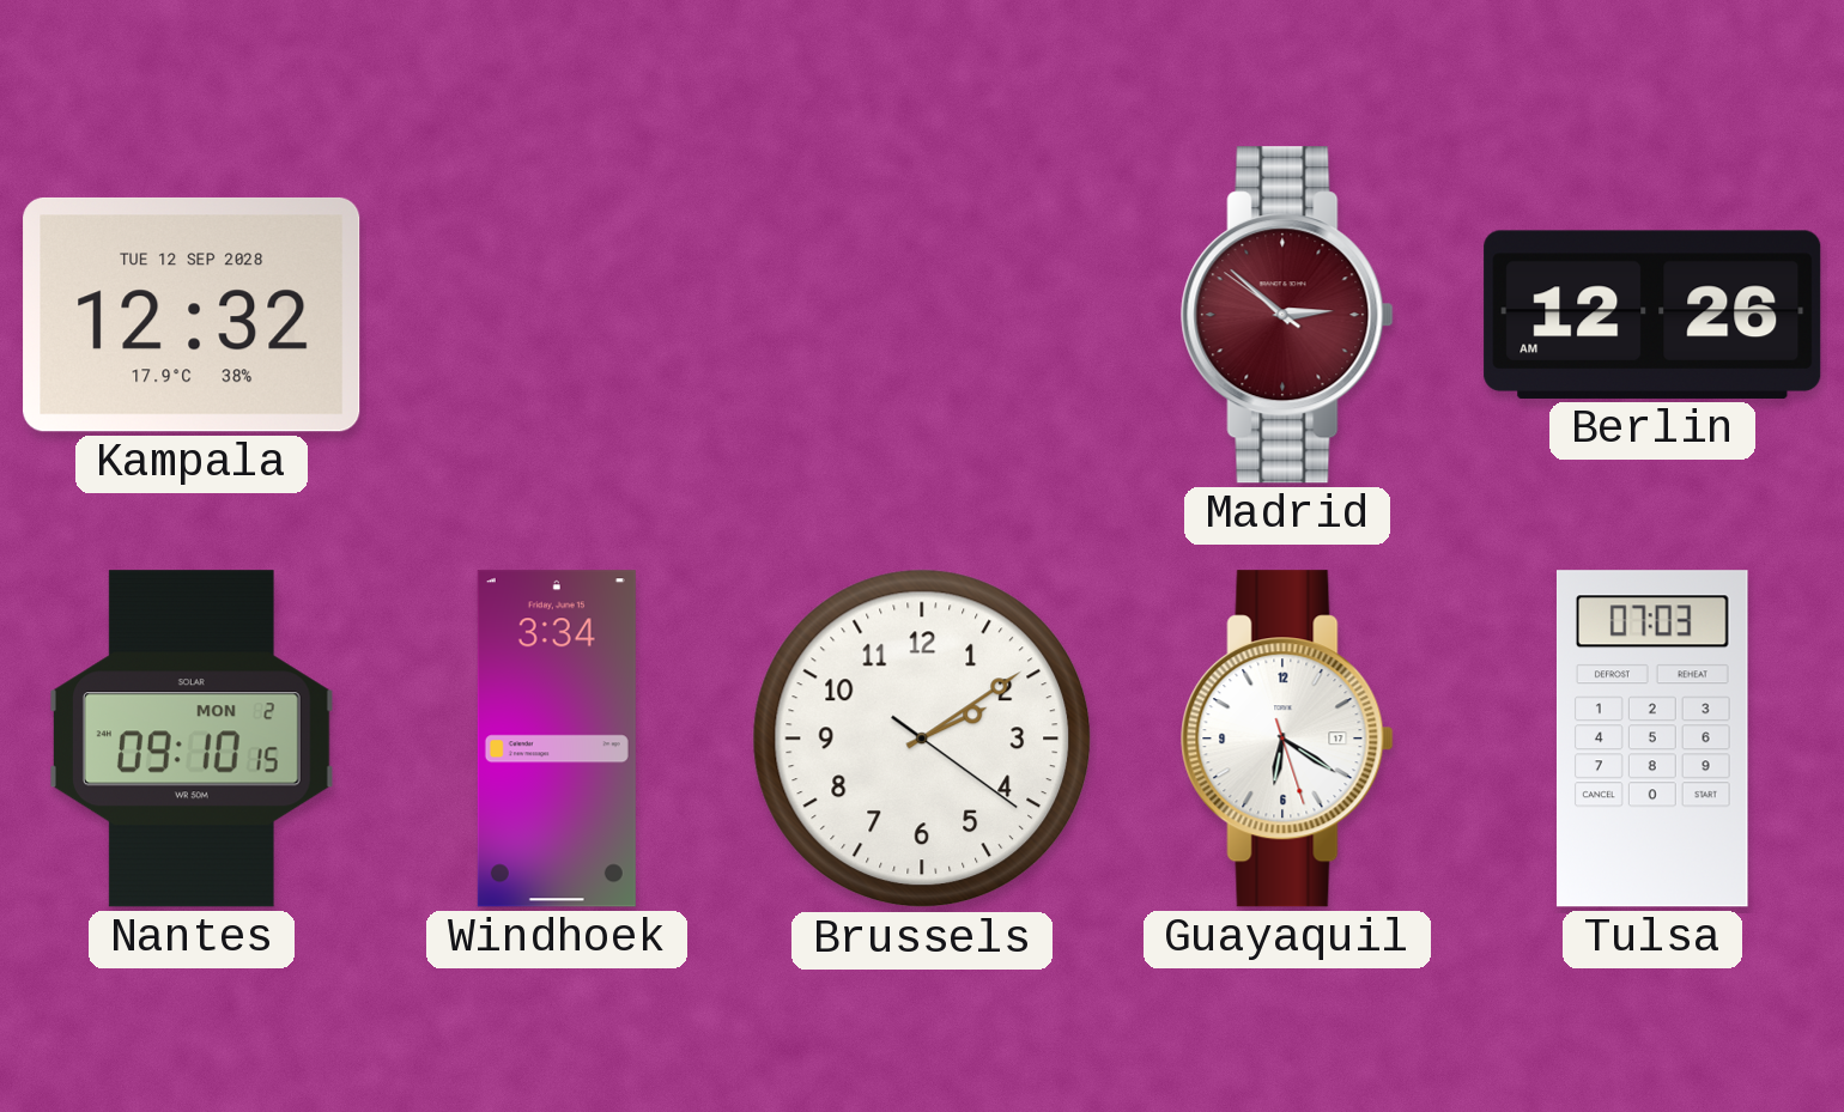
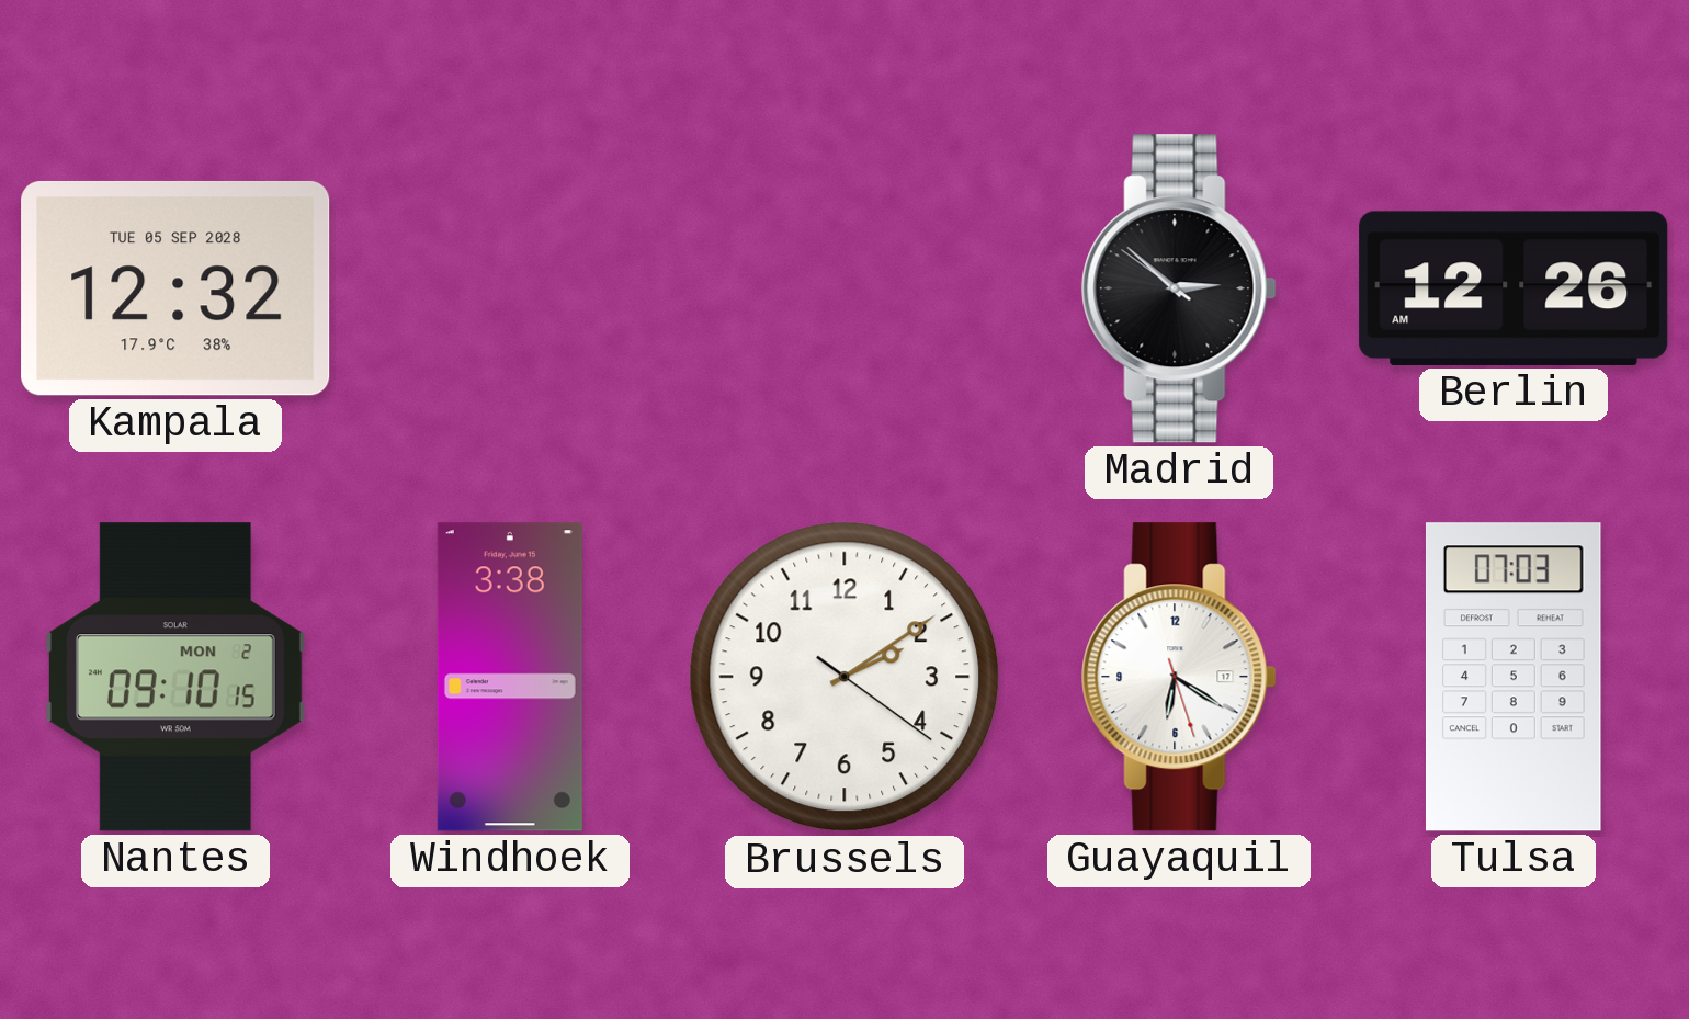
Kampala date: TUE 12 SEP 2028 -> TUE 05 SEP 2028 (175, 288)
Madrid dial: burgundy -> black (1179, 288)
Windhoek: 3:34 -> 3:38 (510, 677)
